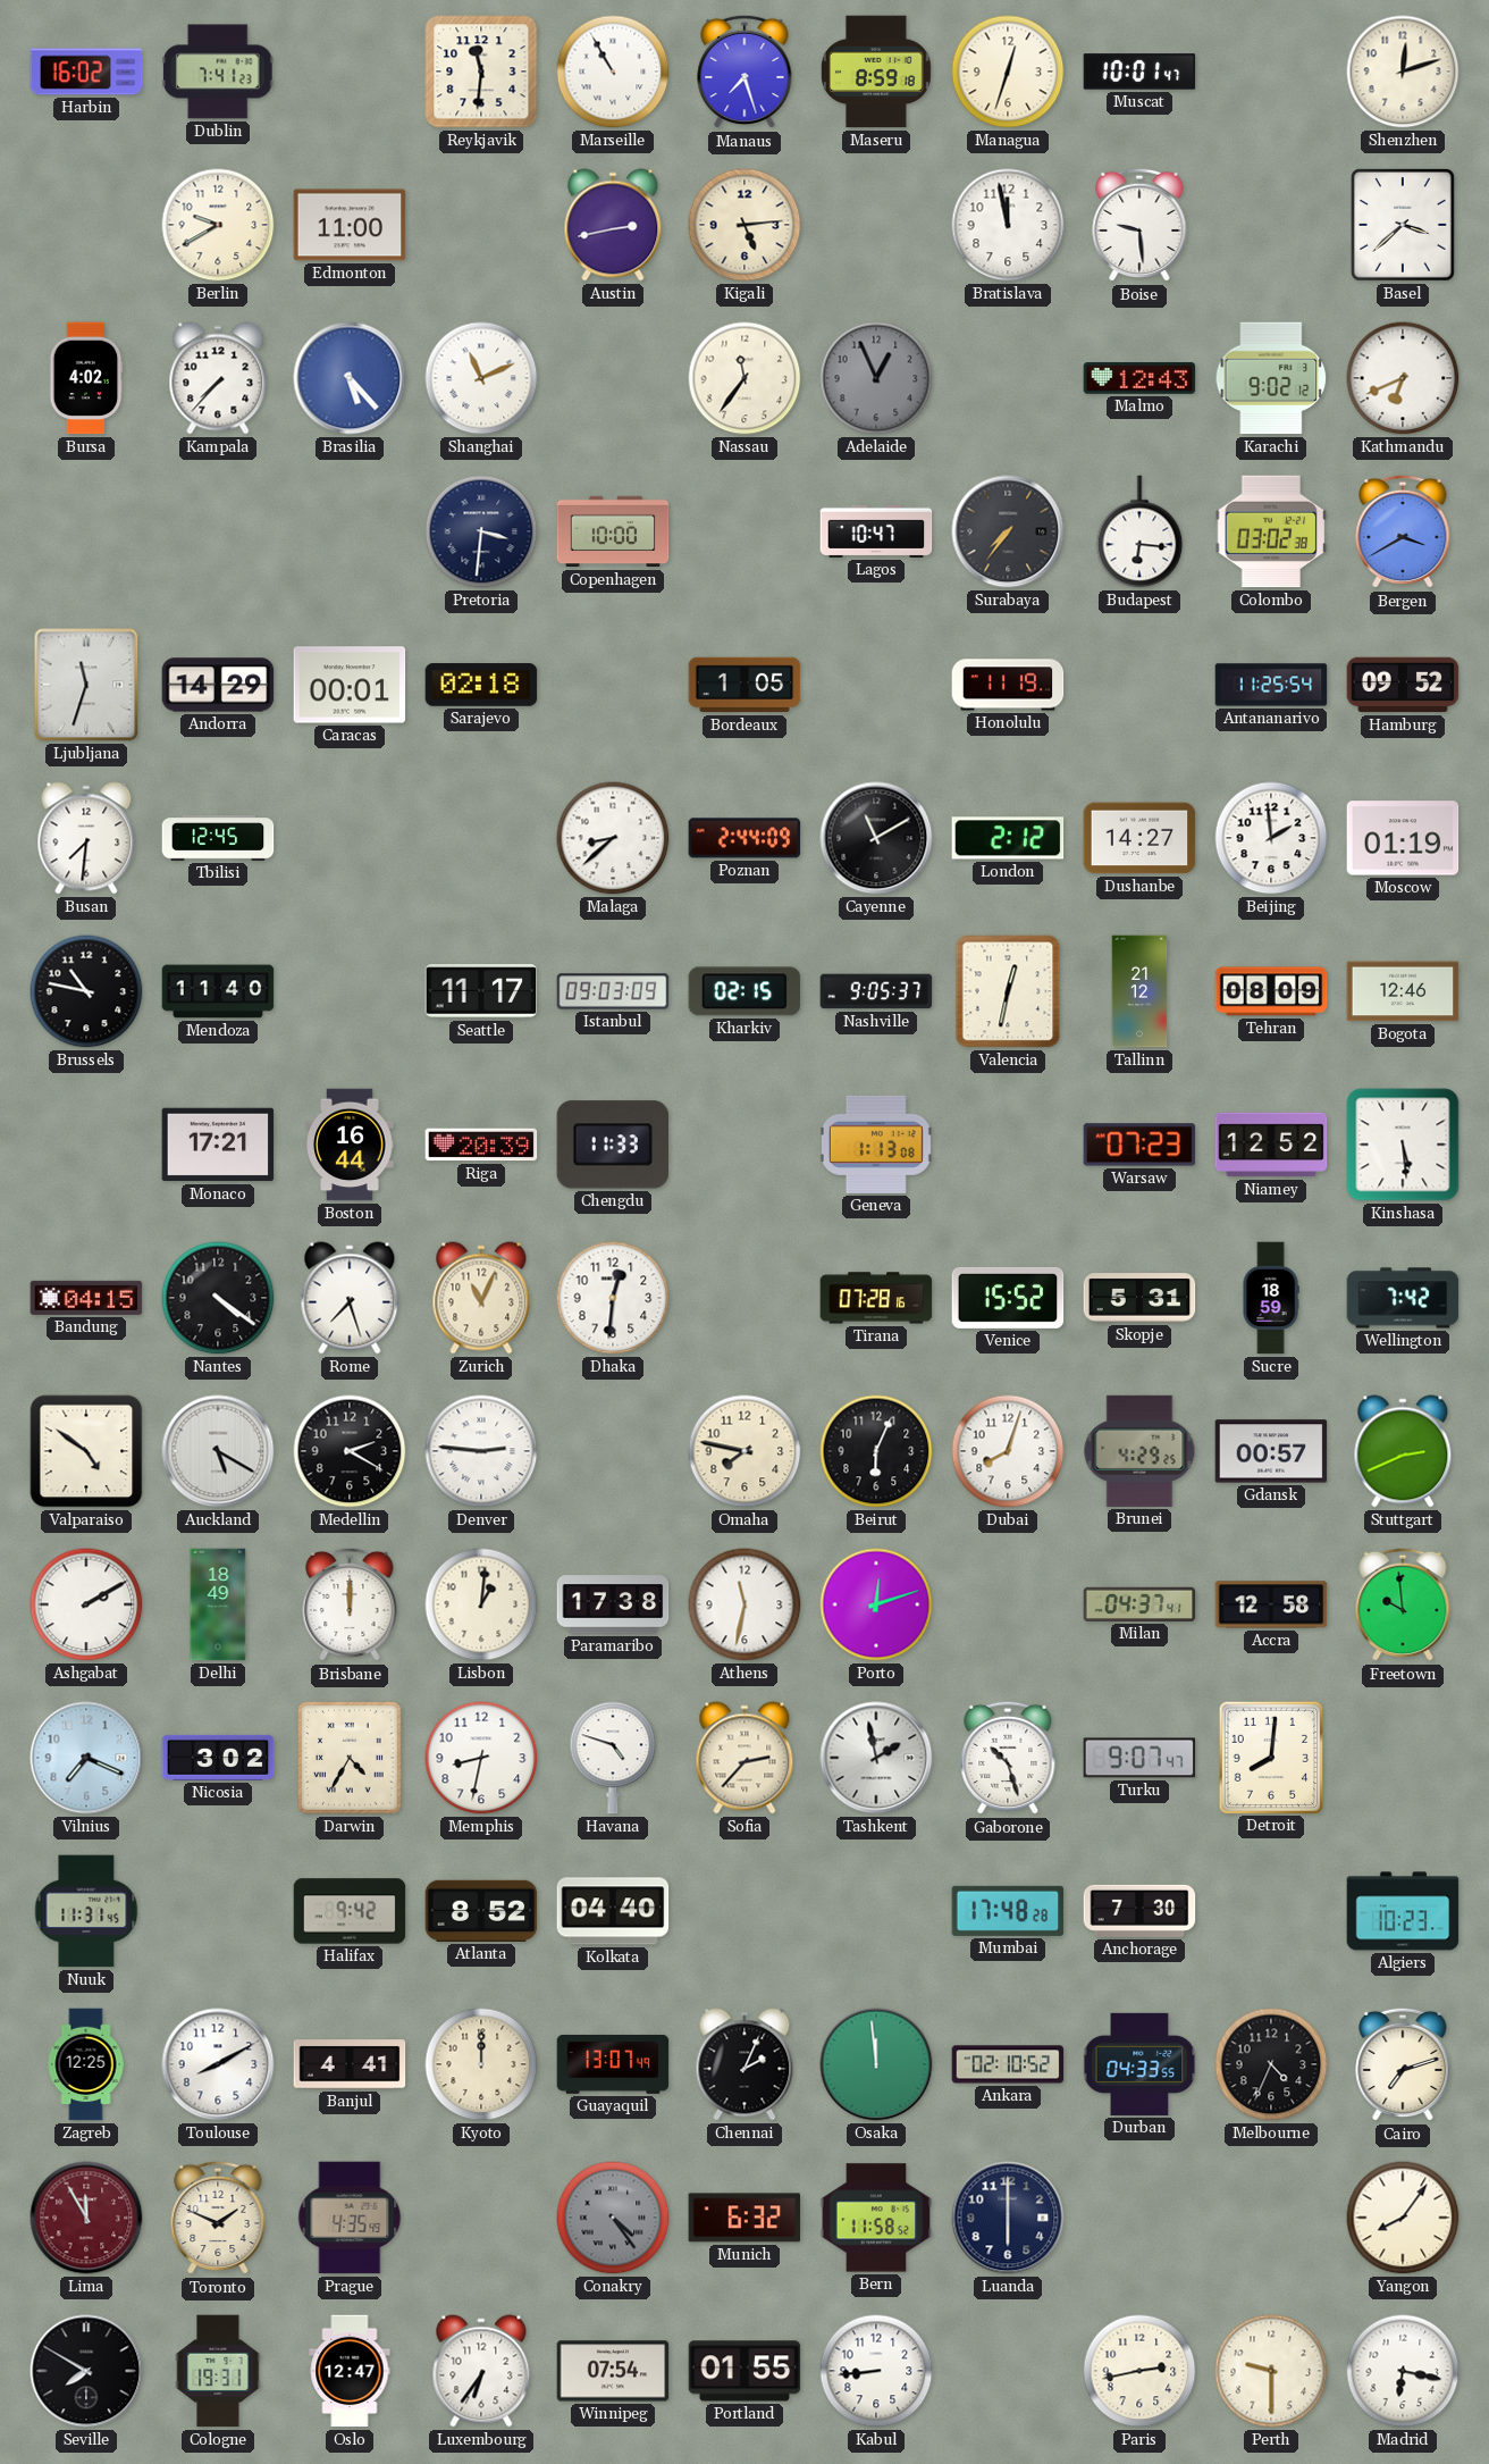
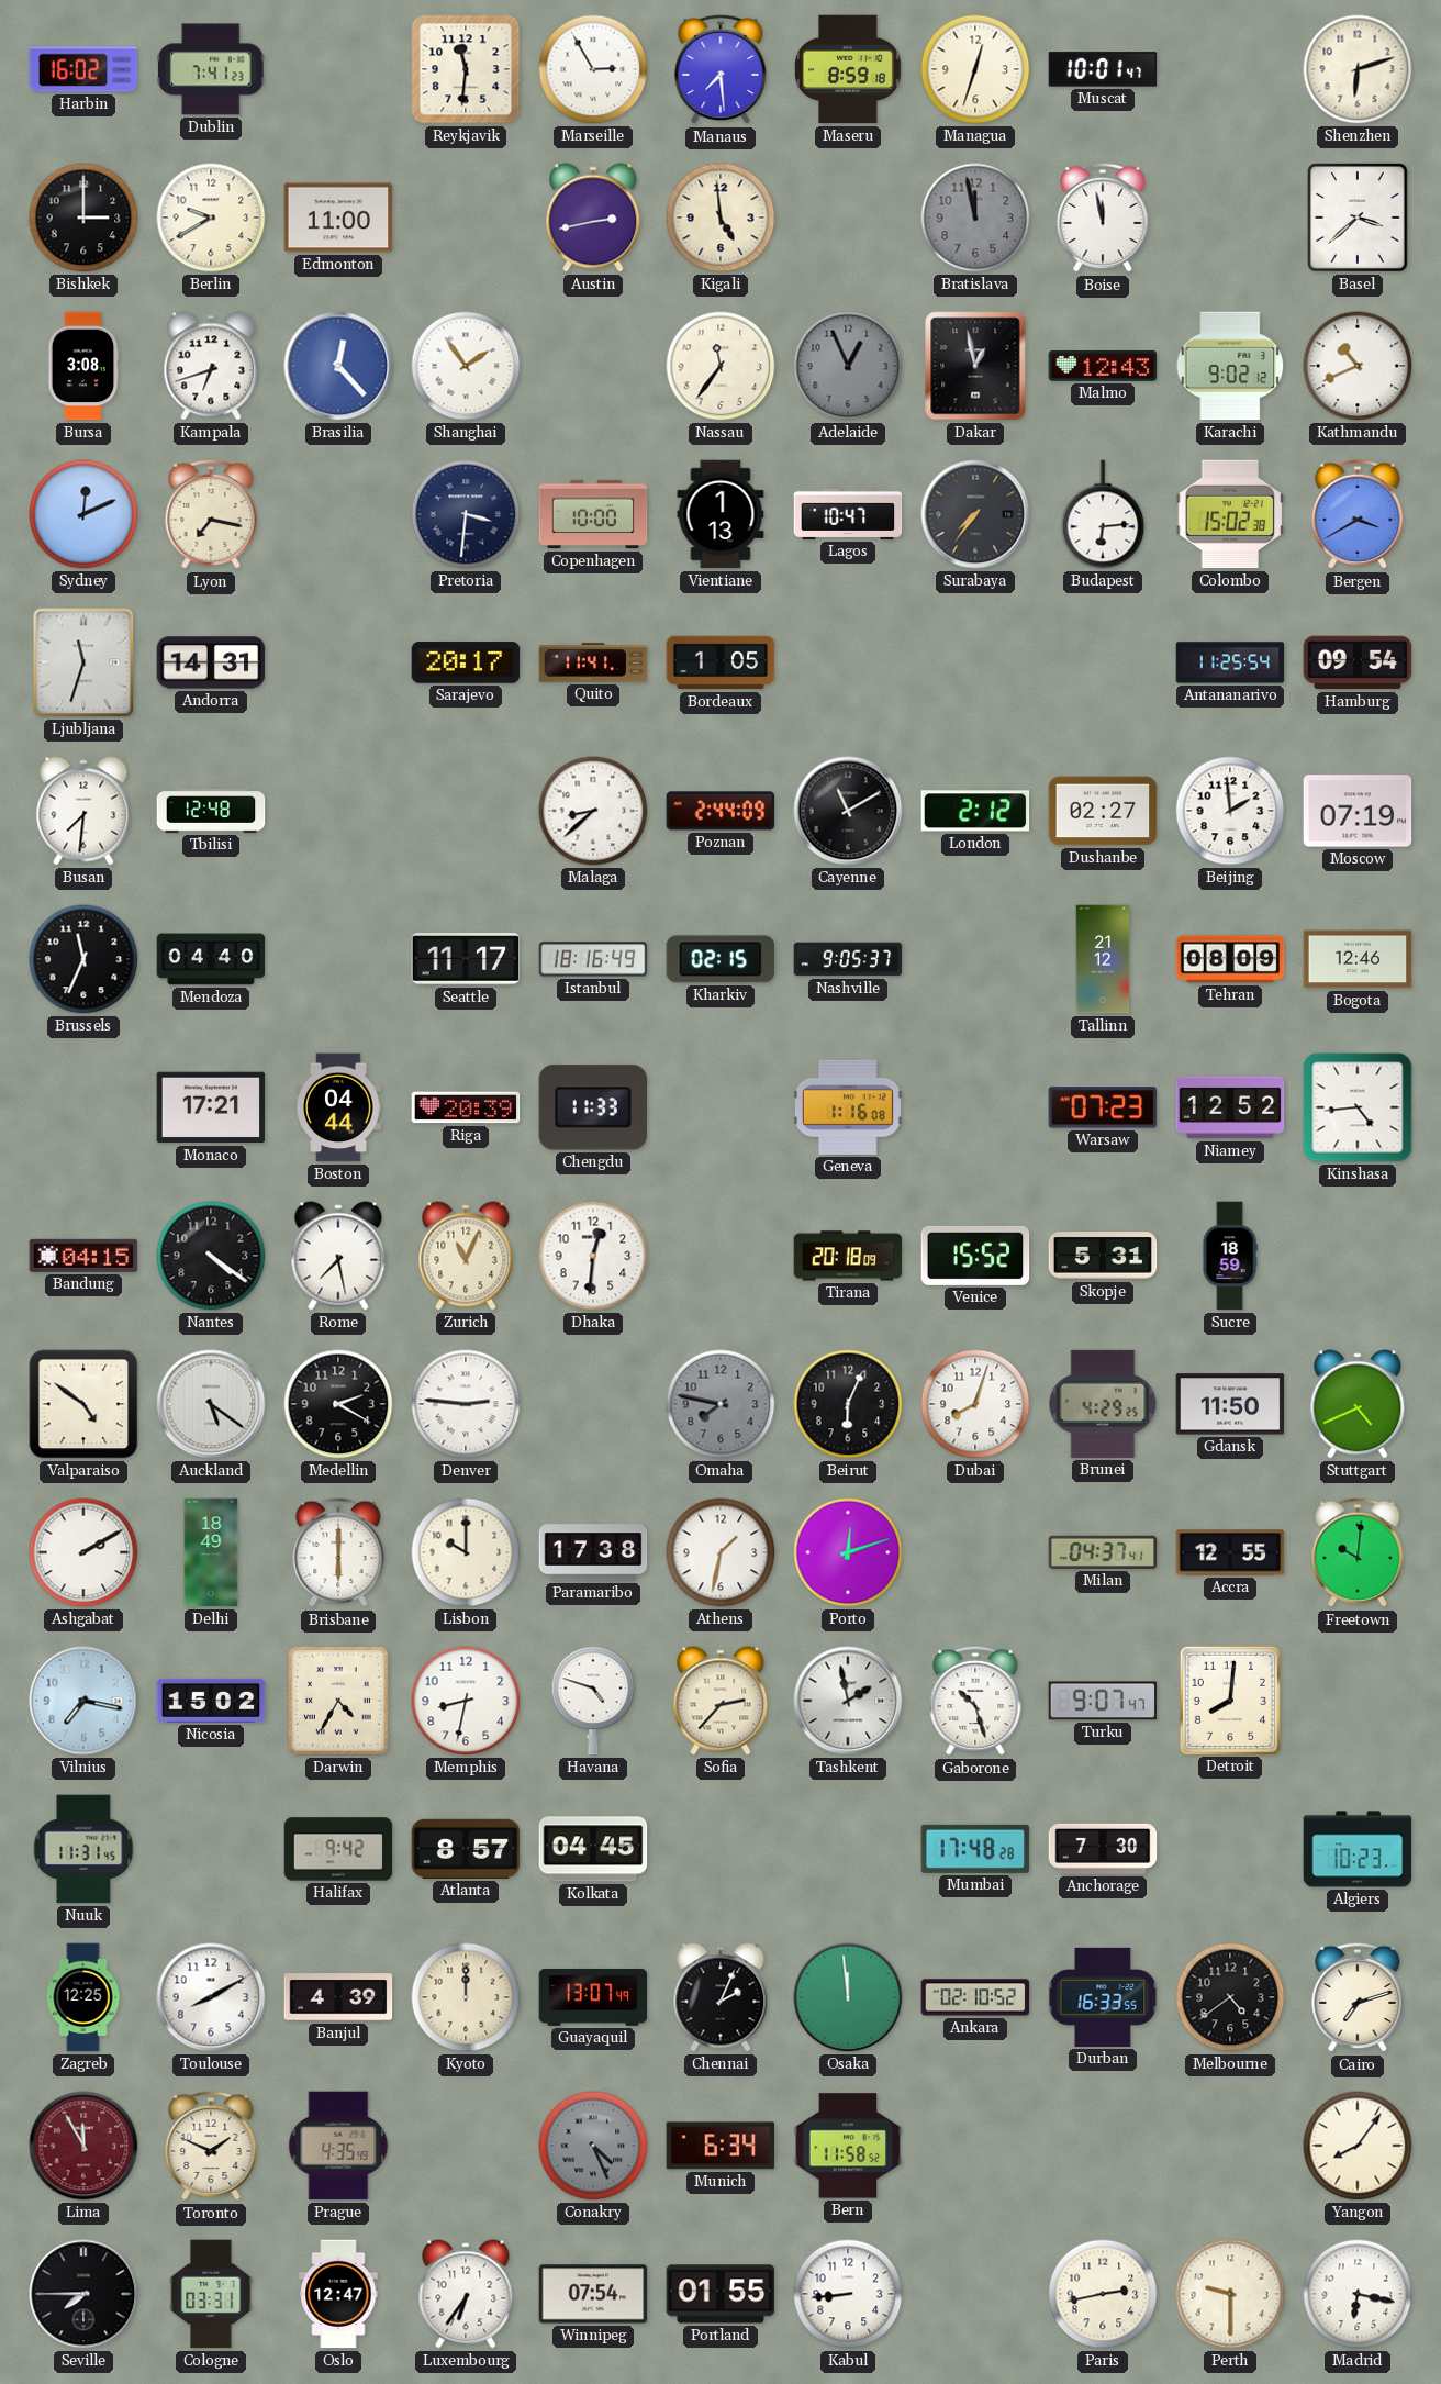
Marseille: 10:55 -> 2:55 (593, 69)
Manaus: 7:27 -> 7:29 (720, 69)
Shenzhen: 12:12 -> 6:12 (1358, 69)
Bishkek: none -> 3:00 (83, 218)
Kigali: 5:14 -> 4:59 (720, 218)
Bratislava dial: white -> grey (975, 218)
Boise: 9:29 -> 11:58 (1103, 218)
Bursa: 4:02 -> 3:08 (83, 366)
Kampala: 7:37 -> 6:42 (211, 366)
Brasilia: 5:23 -> 12:23 (338, 366)
Shanghai: 11:11 -> 1:54 (466, 366)
Dakar: none -> 12:58 (975, 366)
Kathmandu: 6:41 -> 10:41 (1358, 366)
Sydney: none -> 12:11 (83, 514)
Lyon: none -> 7:17 (211, 514)
Vientiane: none -> 1:13 (720, 514)
Budapest: 6:16 -> 6:14 (1103, 514)
Colombo: 03:02 -> 15:02 (1230, 514)
Andorra: 14:29 -> 14:31 (211, 662)
Caracas: 00:01 -> none (350, 685)
Sarajevo: 02:18 -> 20:17 (466, 662)
Quito: none -> 11:41 (593, 662)
Honolulu: 11:19 -> none (1008, 685)
Hamburg: 09:52 -> 09:54 (1358, 662)
Tbilisi: 12:45 -> 12:48 (211, 811)
Dushanbe: 14:27 -> 02:27 (1103, 811)
Moscow: 01:19 -> 07:19 (1358, 811)
Brussels: 10:47 -> 11:34 (83, 959)
Mendoza: 11:40 -> 04:40 (211, 959)
Istanbul: 09:03 -> 18:16 (593, 959)
Valencia: 12:32 -> none (1008, 991)
Boston: 16:44 -> 04:44 (338, 1107)
Geneva: 1:13 -> 1:16 (848, 1107)
Kinshasa: 5:29 -> 4:44 (1358, 1107)
Rome: 7:27 -> 7:28 (338, 1256)
Tirana: 07:28 -> 20:18 (848, 1256)
Wellington: 7:42 -> none (1403, 1298)
Auckland: 5:20 -> 5:21 (211, 1404)
Omaha dial: cream -> grey (720, 1404)
Gdansk: 00:57 -> 11:50 (1230, 1404)
Stuttgart: 2:41 -> 4:41 (1358, 1404)
Brisbane: 12:00 -> 6:00 (338, 1552)
Lisbon: 1:01 -> 10:00 (466, 1552)
Athens: 11:32 -> 1:32 (720, 1552)
Accra: 12:58 -> 12:55 (1230, 1552)
Freetown: 9:59 -> 10:01 (1358, 1552)
Vilnius: 7:19 -> 7:17 (83, 1701)
Nicosia: 3:02 -> 15:02 (211, 1701)
Atlanta: 8:52 -> 8:57 (466, 1849)
Kolkata: 04:40 -> 04:45 (593, 1849)
Banjul: 4:41 -> 4:39 (338, 1997)
Durban: 04:33 -> 16:33 (1103, 1997)
Melbourne: 4:34 -> 4:39 (1230, 1997)
Conakry: 4:24 -> 4:26 (593, 2146)
Munich: 6:32 -> 6:34 (720, 2146)
Luanda: 6:00 -> none (1008, 2218)
Seville: 7:50 -> 7:45 (83, 2294)
Cologne: 19:31 -> 03:31 (211, 2294)
